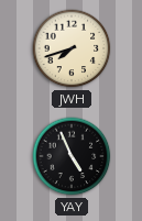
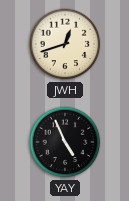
JWH: 7:42 -> 12:42 (65, 44)
